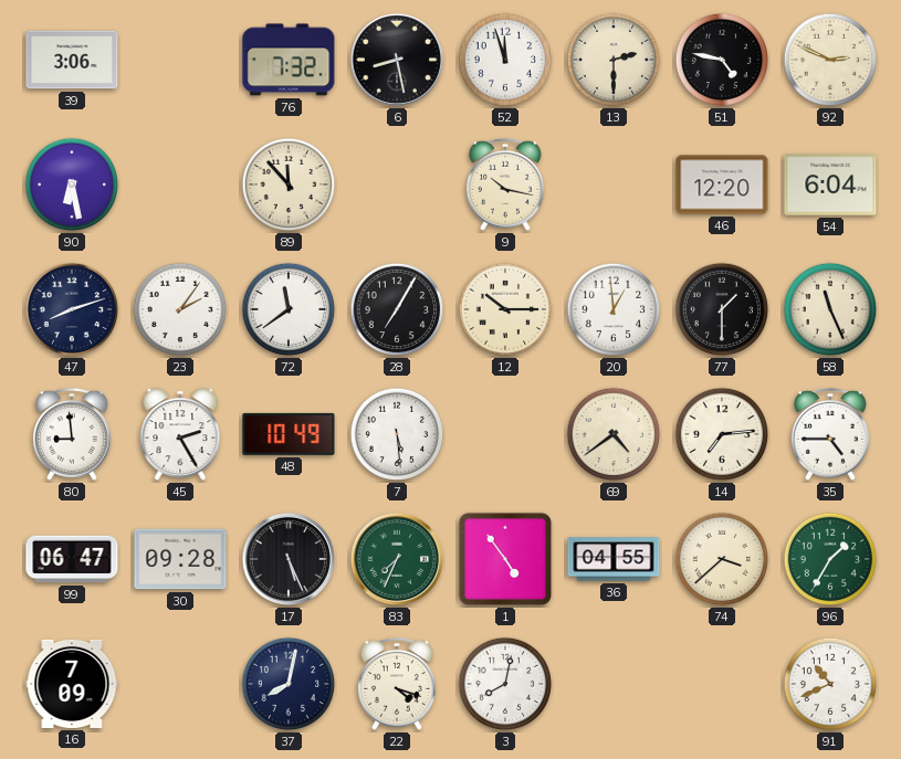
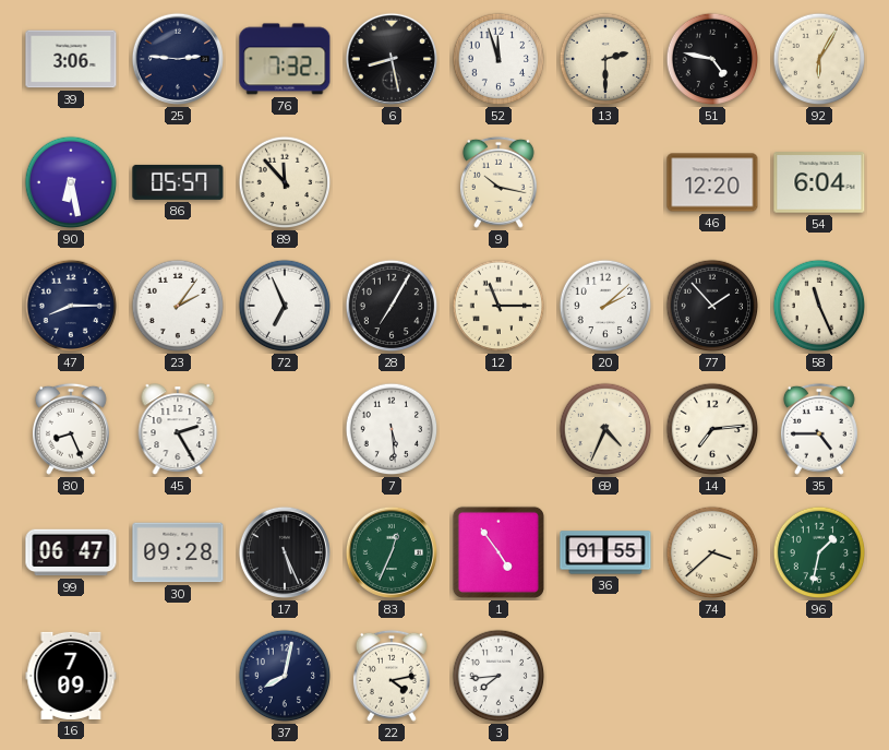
25: none -> 2:46 (178, 59)
92: 2:49 -> 6:05 (819, 59)
86: none -> 05:57 (178, 182)
47: 8:12 -> 8:15 (71, 306)
72: 11:39 -> 6:56 (285, 306)
12: 10:15 -> 11:15 (498, 306)
20: 12:59 -> 2:08 (605, 306)
77: 1:30 -> 1:53 (712, 306)
80: 8:59 -> 8:26 (71, 429)
48: 10:49 -> none (289, 434)
69: 4:39 -> 4:34 (605, 429)
83: 7:34 -> 12:34 (392, 552)
36: 04:55 -> 01:55 (605, 552)
96: 1:35 -> 1:32 (819, 552)
22: 4:18 -> 4:13 (392, 676)
3: 8:02 -> 7:44 (498, 676)
91: 10:41 -> none (830, 684)
